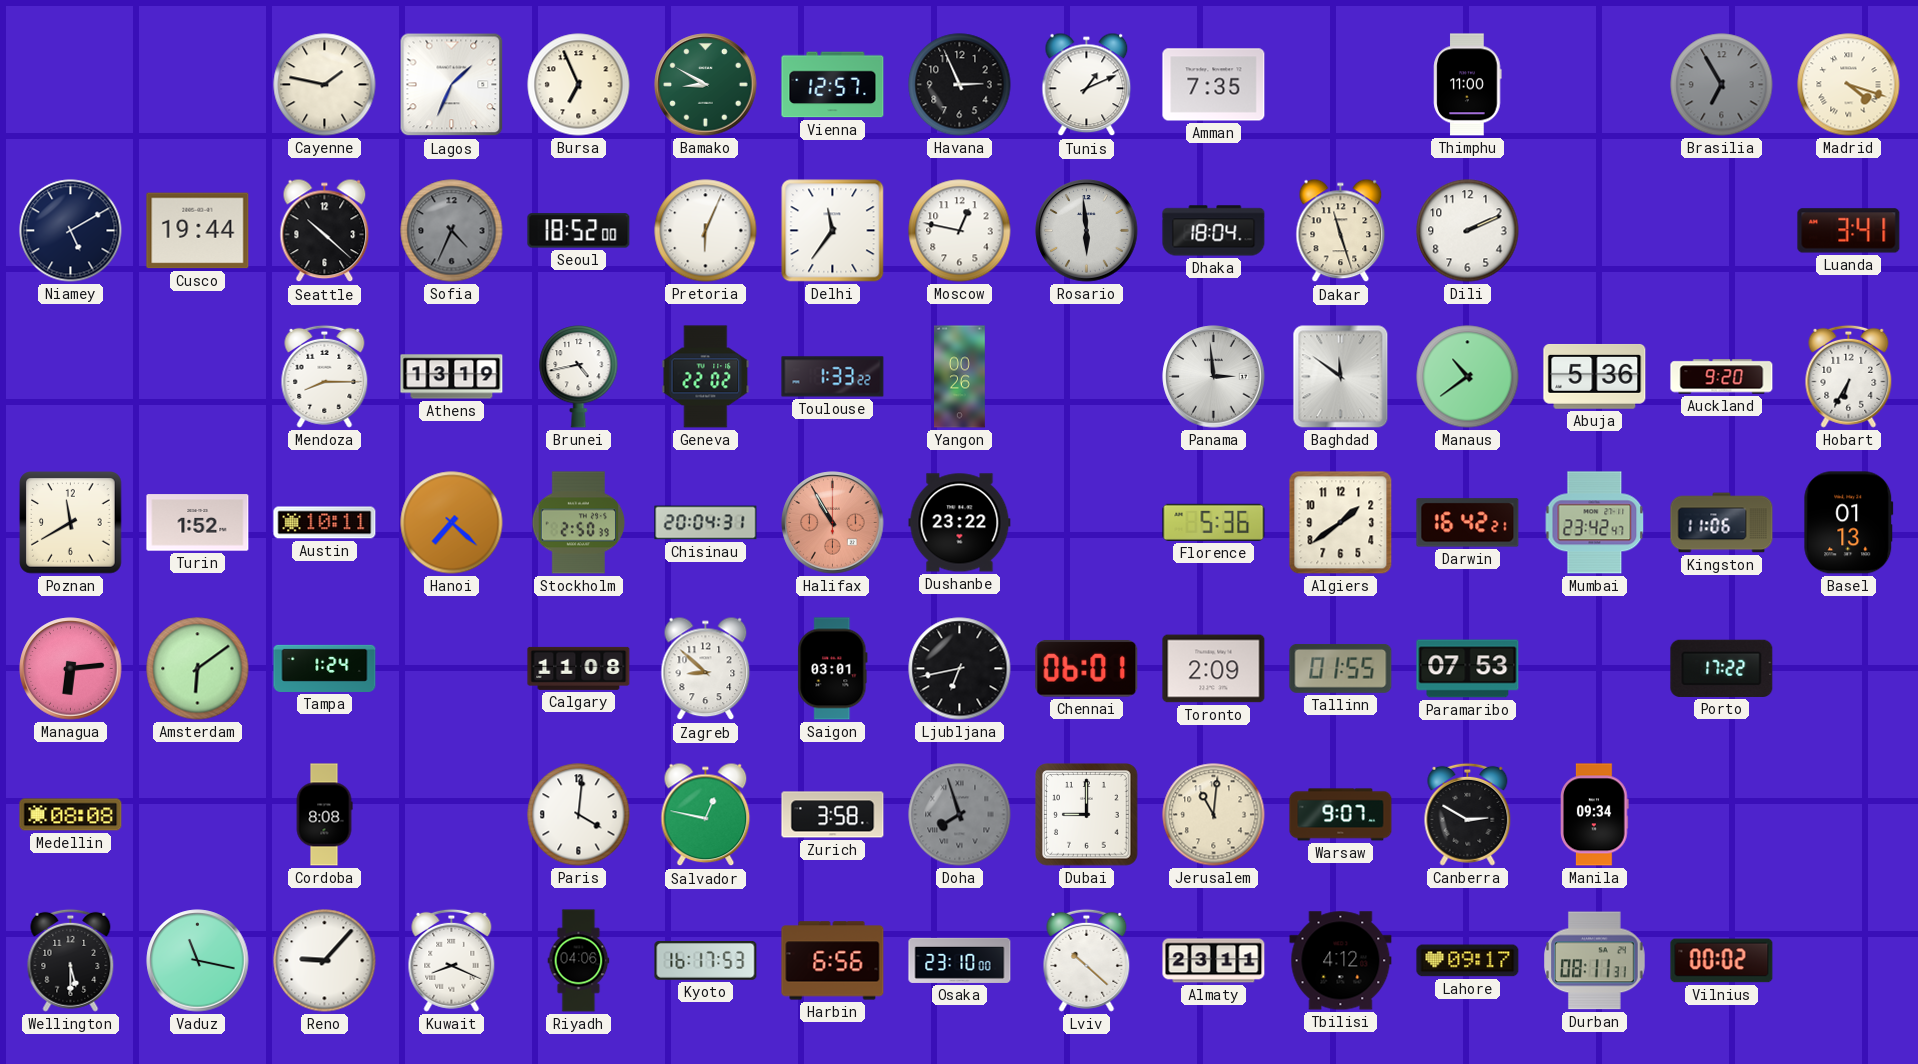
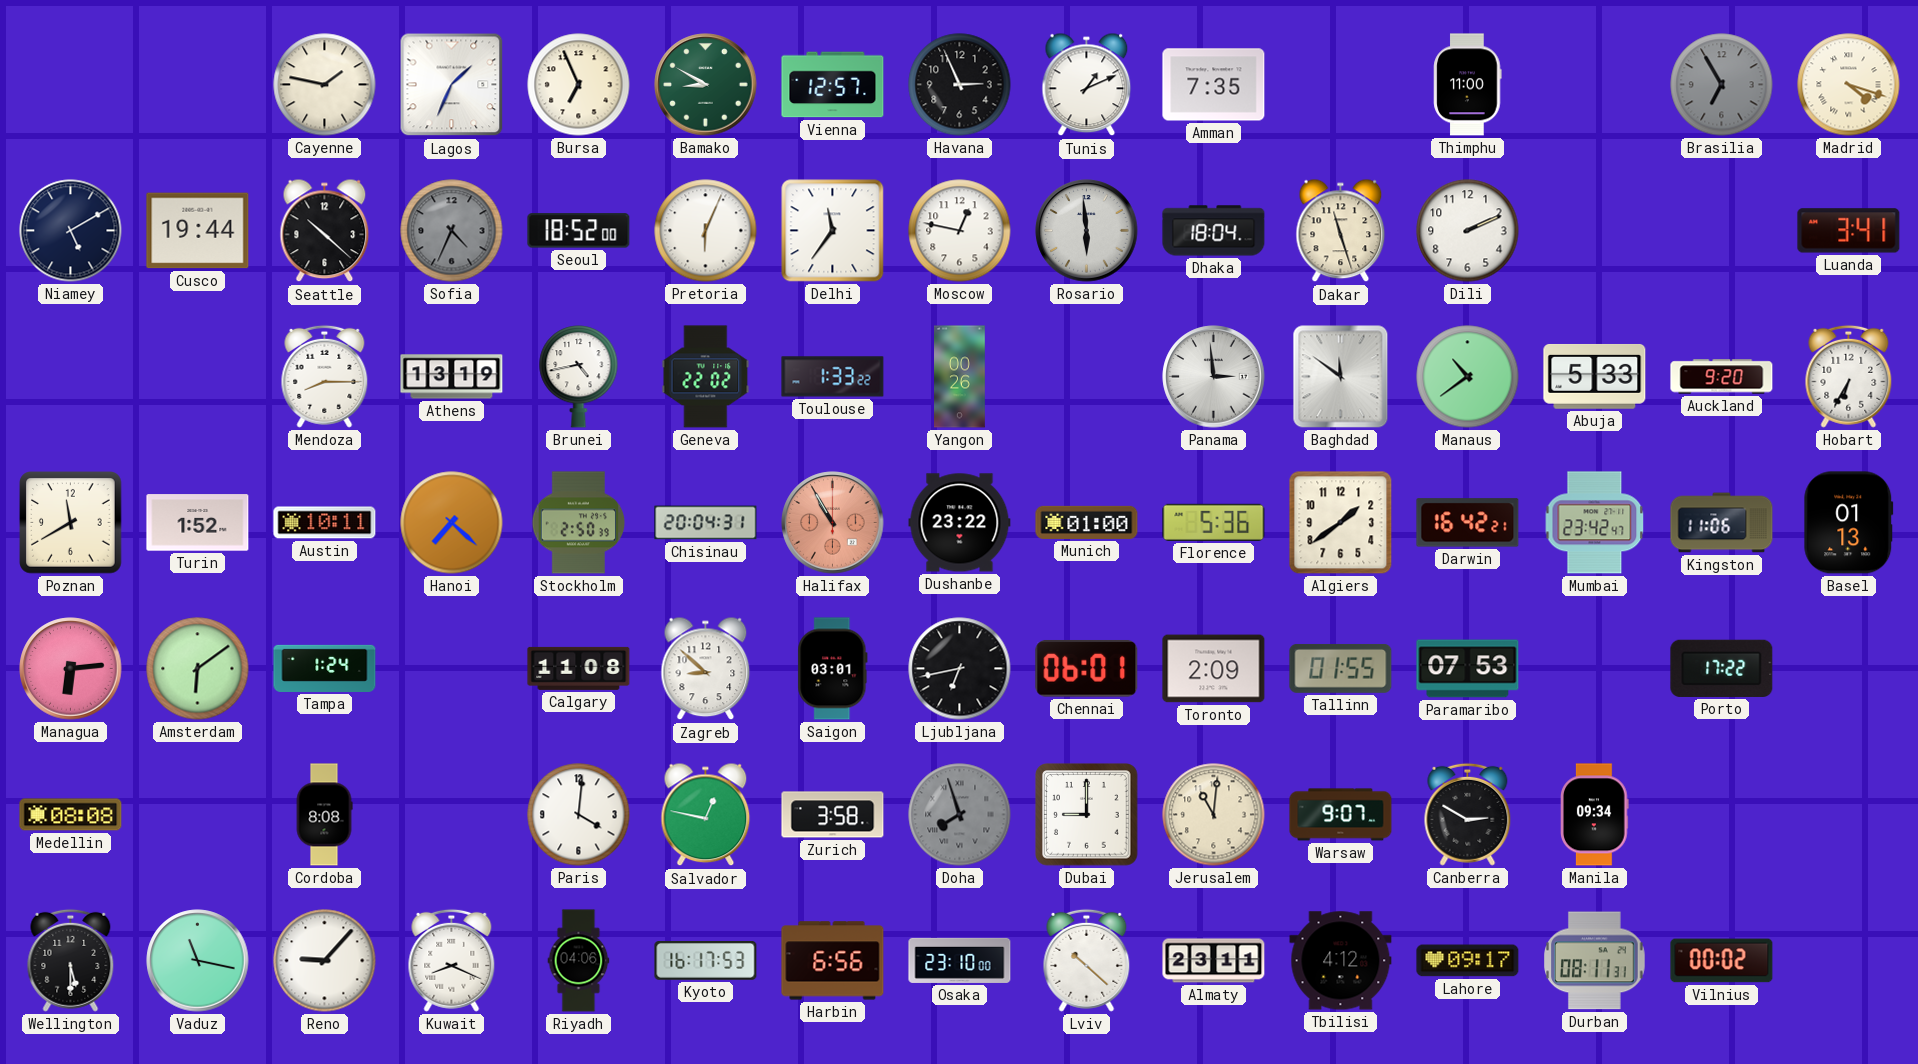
Abuja: 5:36 -> 5:33 (1595, 376)
Munich: none -> 01:00 (1087, 522)
